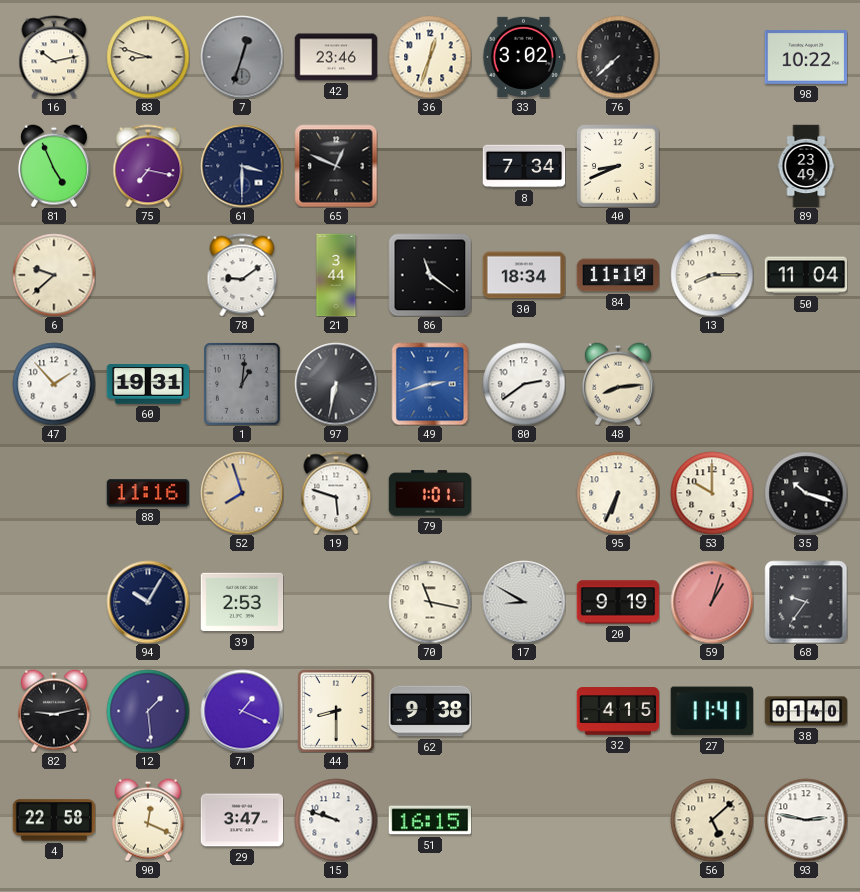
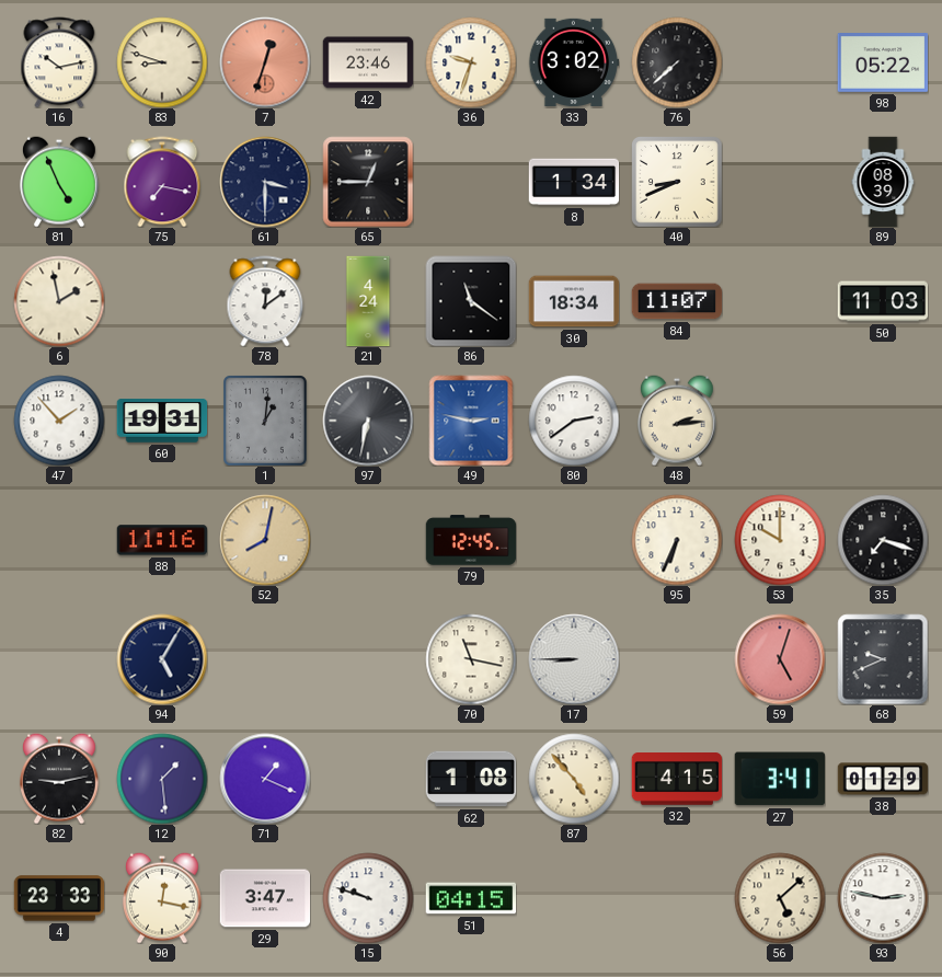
7 dial: grey -> salmon (265, 62)
36: 12:33 -> 9:33 (471, 62)
98: 10:22 -> 05:22 (883, 64)
65: 12:49 -> 12:45 (368, 182)
8: 7:34 -> 1:34 (574, 182)
89: 23:49 -> 08:39 (883, 182)
6: 9:38 -> 1:58 (59, 301)
78: 9:09 -> 12:09 (265, 301)
21: 3:44 -> 4:24 (368, 301)
84: 11:10 -> 11:07 (677, 301)
13: 8:15 -> none (712, 275)
50: 11:04 -> 11:03 (883, 301)
49: 2:42 -> 2:47 (471, 421)
48: 8:14 -> 2:14 (677, 421)
52: 7:57 -> 8:02 (265, 540)
19: 5:48 -> none (336, 493)
79: 1:01 -> 12:45 (471, 540)
35: 10:18 -> 7:18 (883, 540)
94: 10:05 -> 5:05 (162, 659)
39: 2:53 -> none (242, 602)
17: 8:50 -> 8:45 (574, 659)
20: 9:19 -> none (618, 602)
59: 1:03 -> 5:03 (780, 659)
68: 9:36 -> 9:41 (883, 659)
44: 8:30 -> none (337, 711)
62: 9:38 -> 1:08 (471, 779)
87: none -> 4:53 (574, 779)
27: 11:41 -> 3:41 (779, 779)
38: 01:40 -> 01:29 (883, 779)
4: 22:58 -> 23:33 (59, 898)
90: 12:19 -> 12:17 (162, 898)
51: 16:15 -> 04:15 (471, 898)
